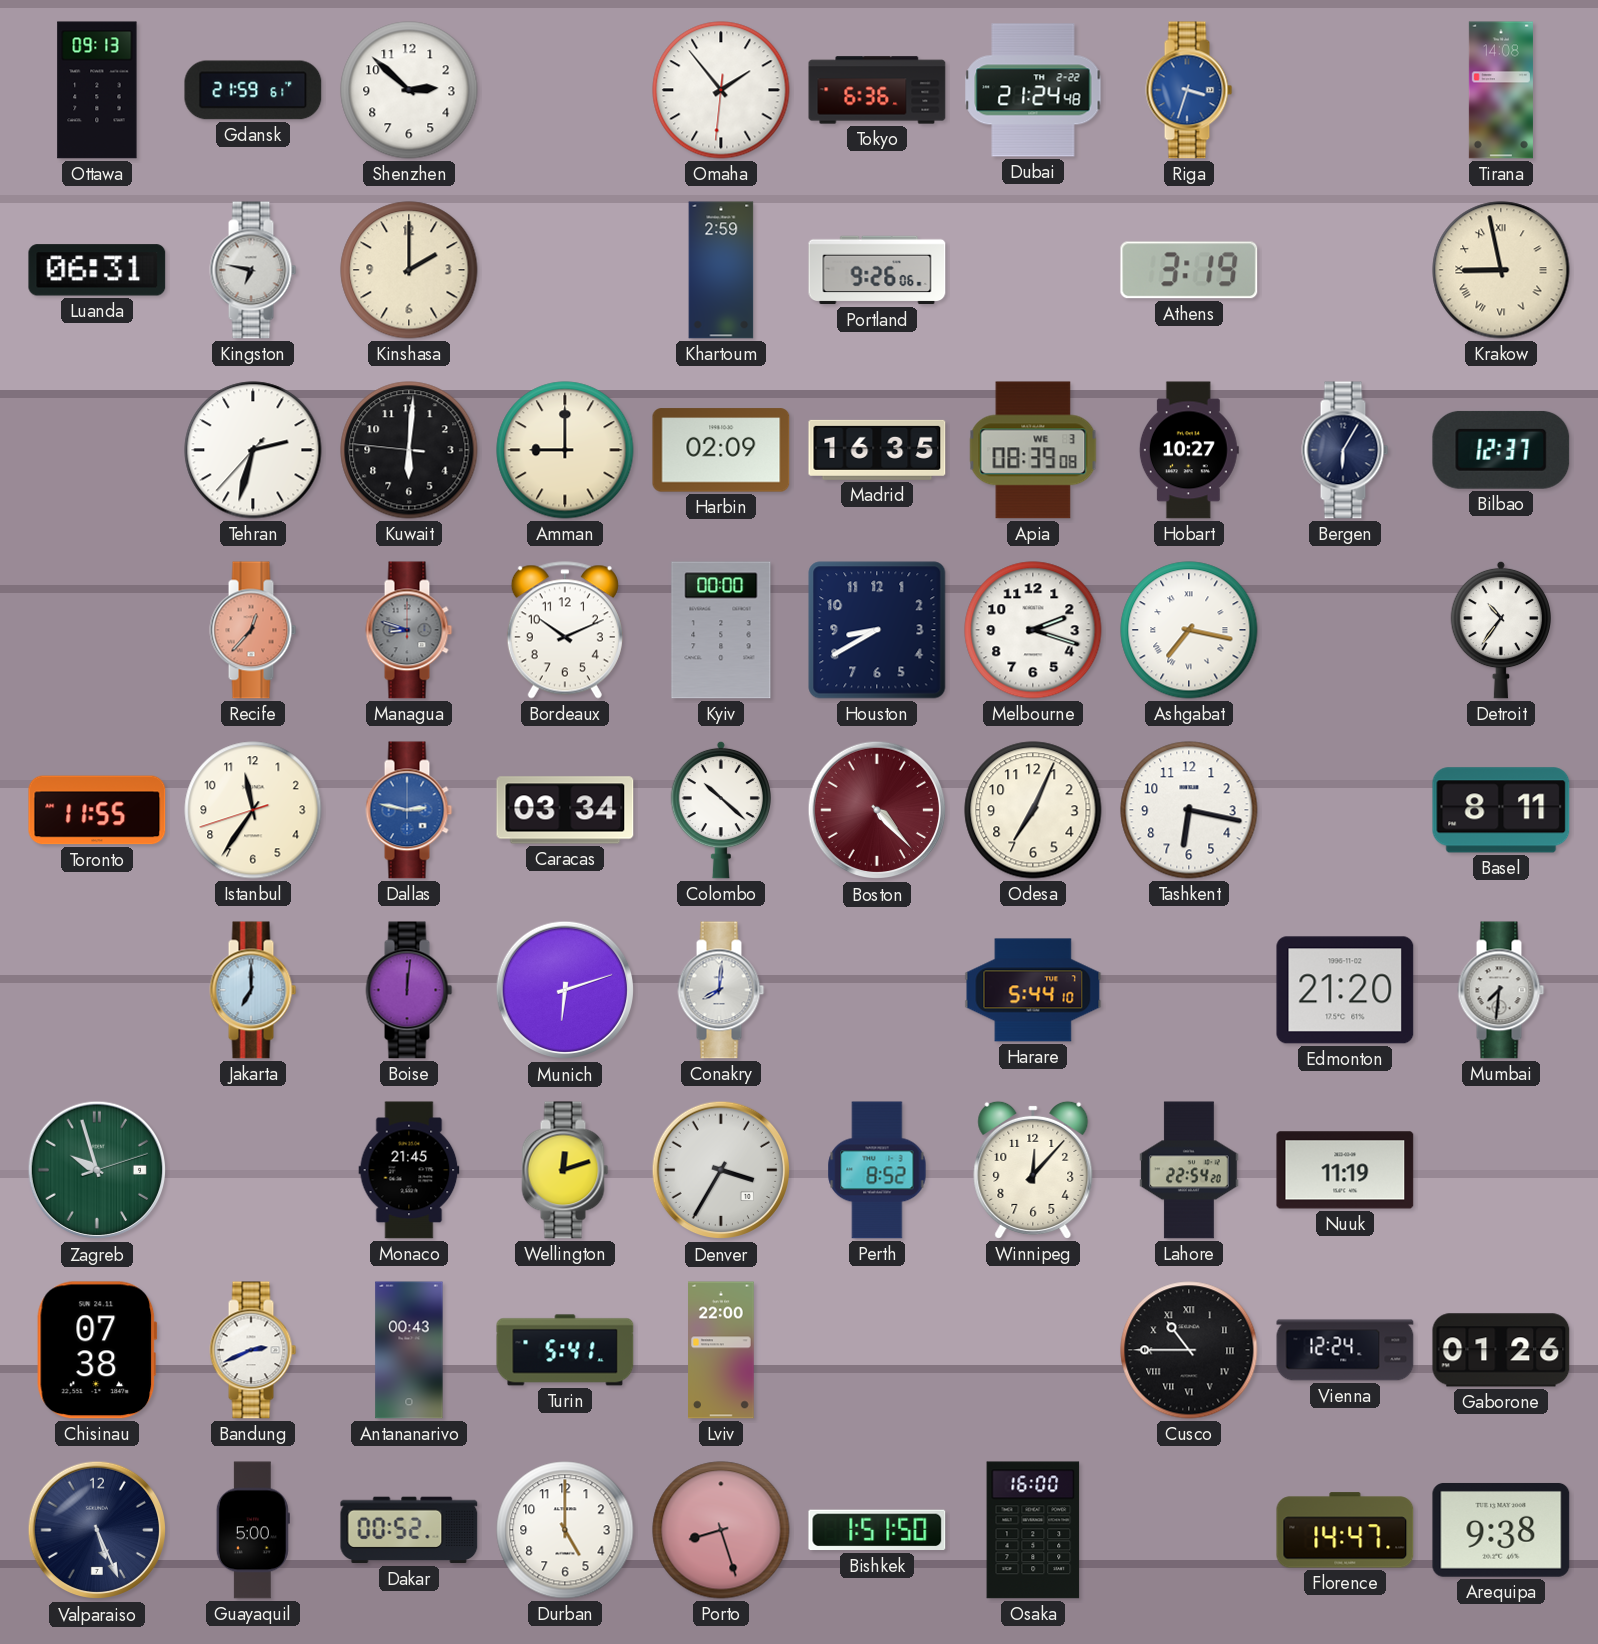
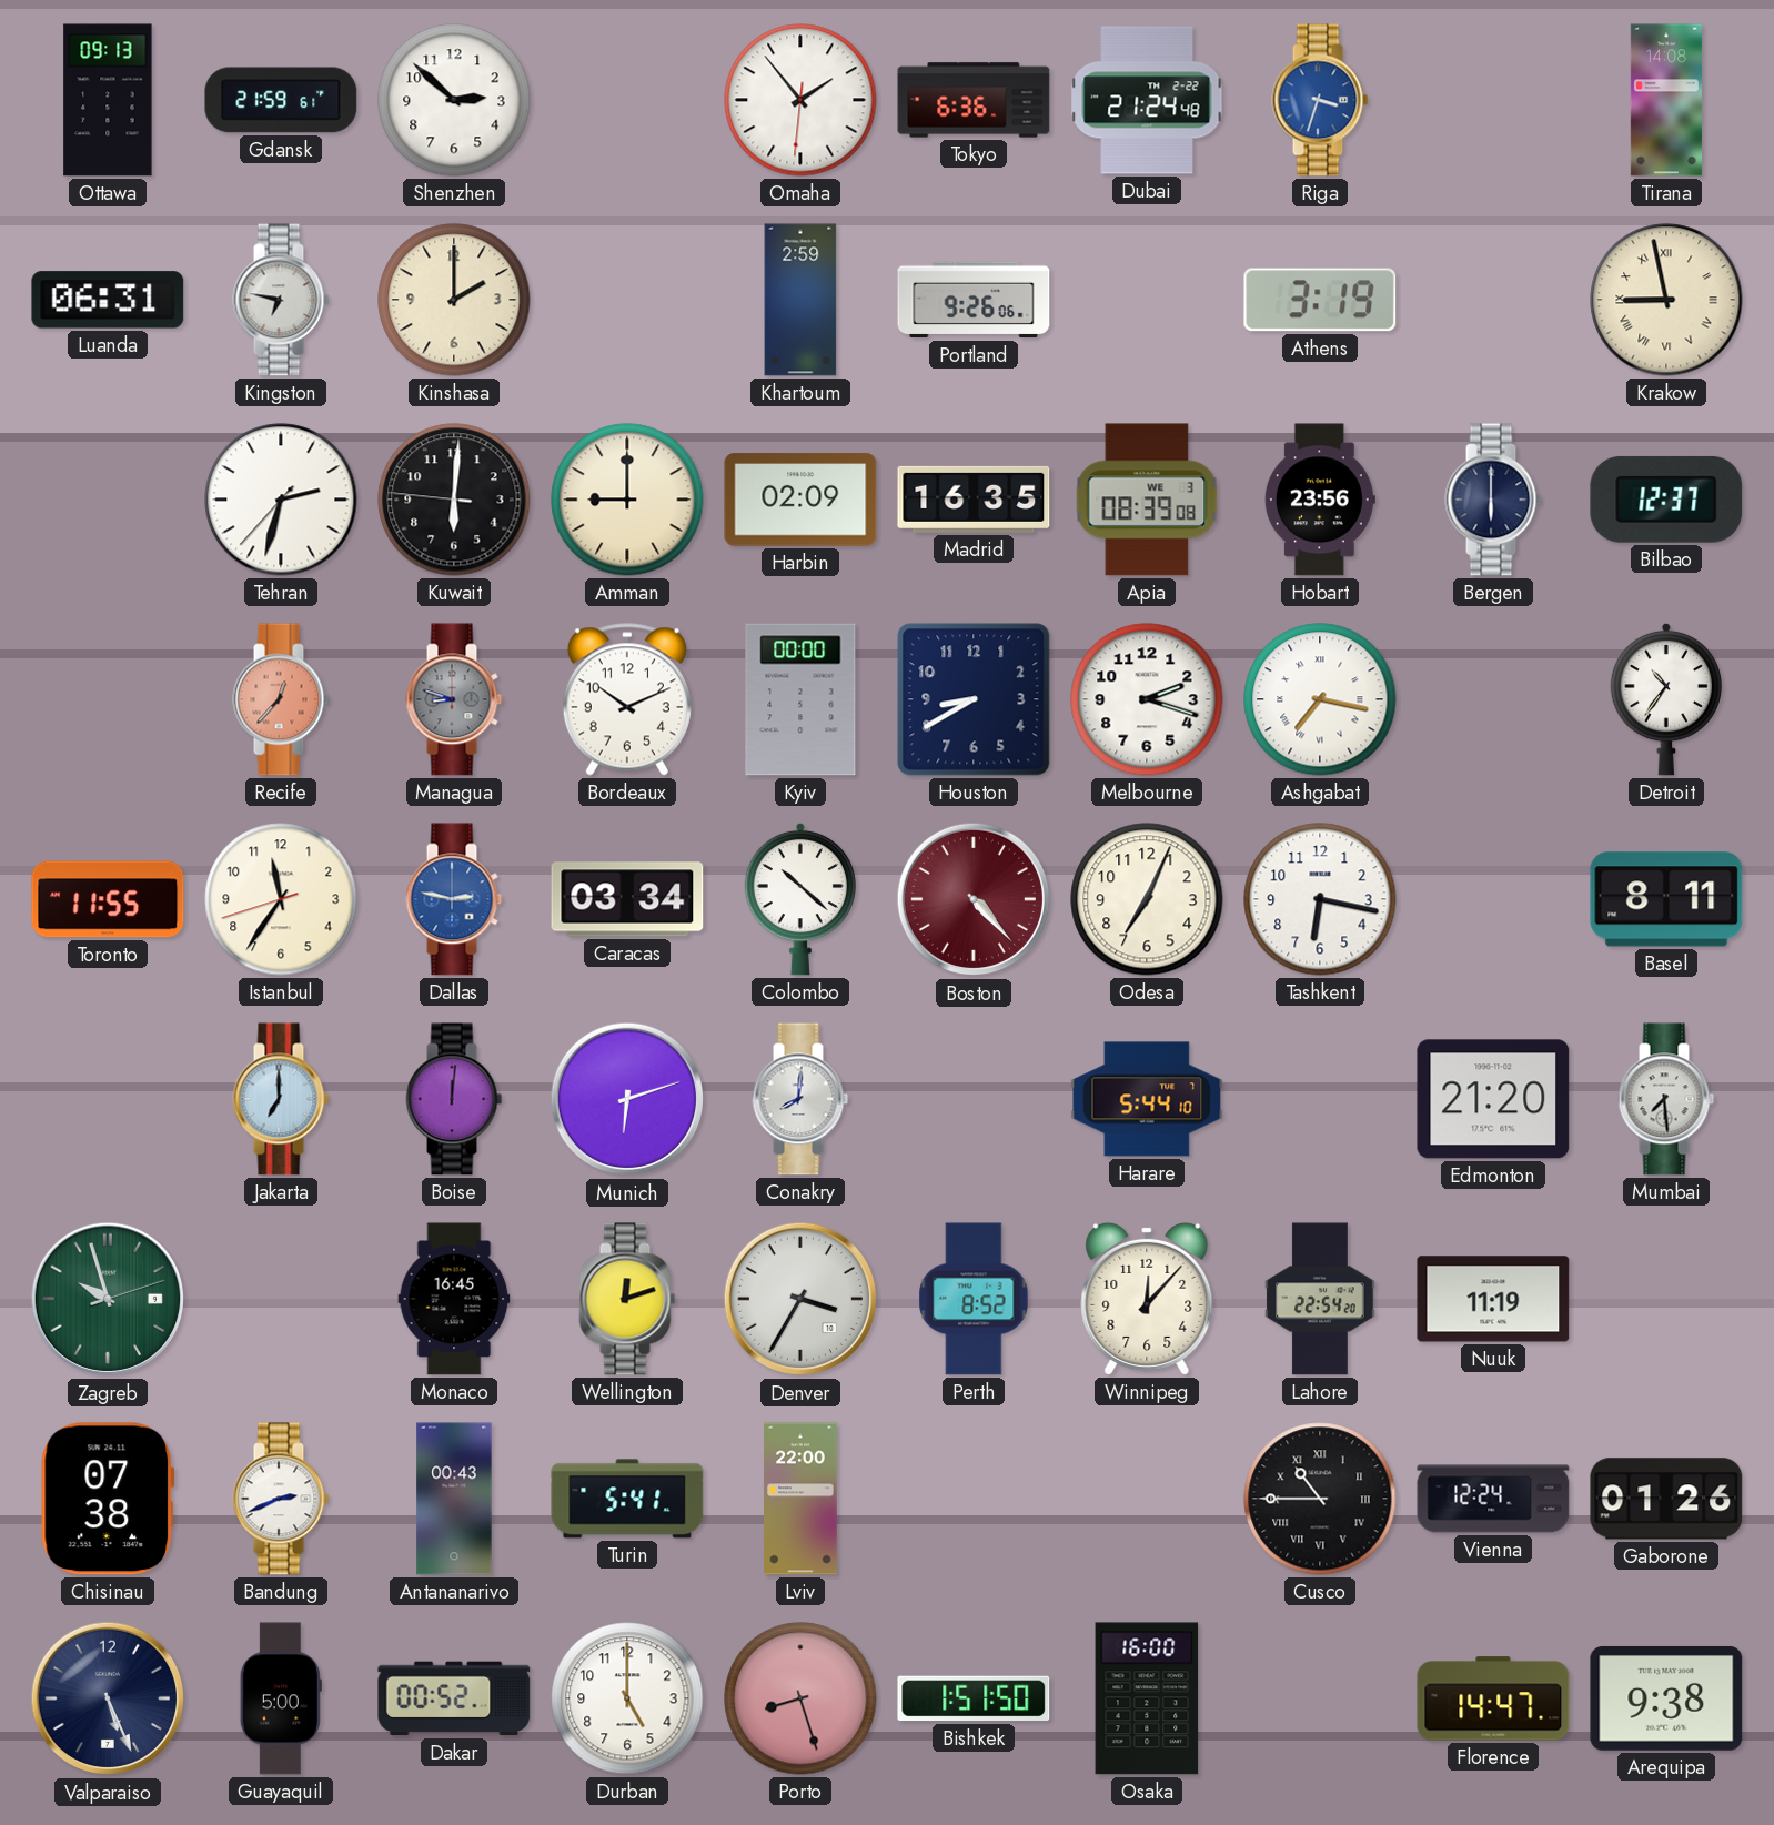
Hobart: 10:27 -> 23:56 (1320, 500)
Bergen: 6:05 -> 6:00 (1493, 500)
Mumbai: 7:31 -> 7:29 (1666, 1099)
Monaco: 21:45 -> 16:45 (454, 1299)
